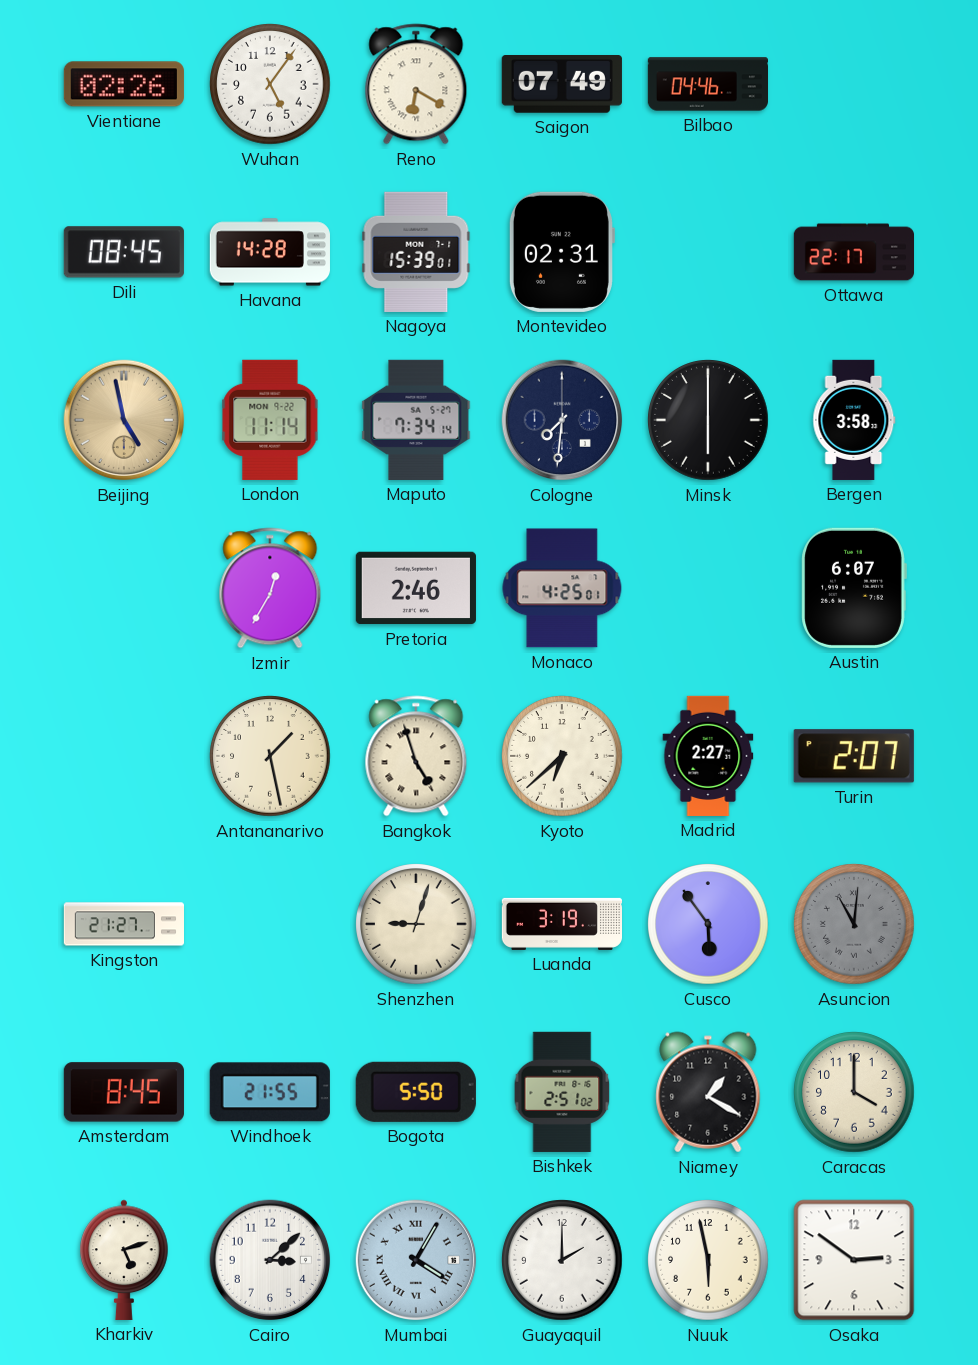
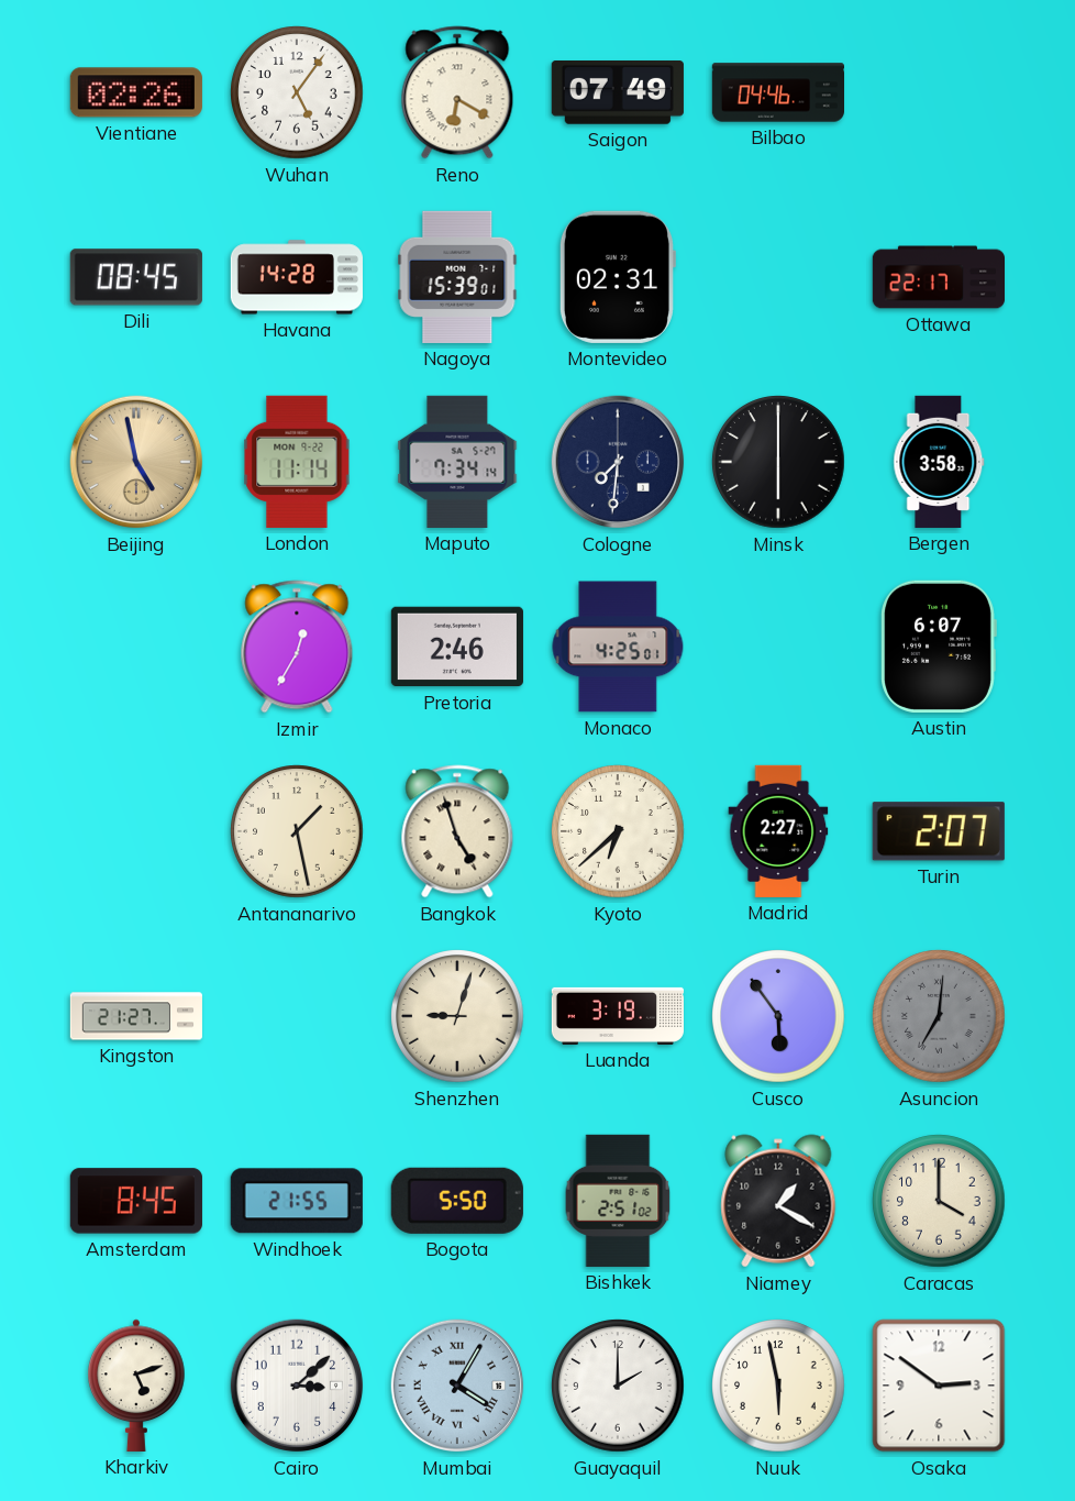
Asuncion: 11:01 -> 7:01 (939, 1016)
